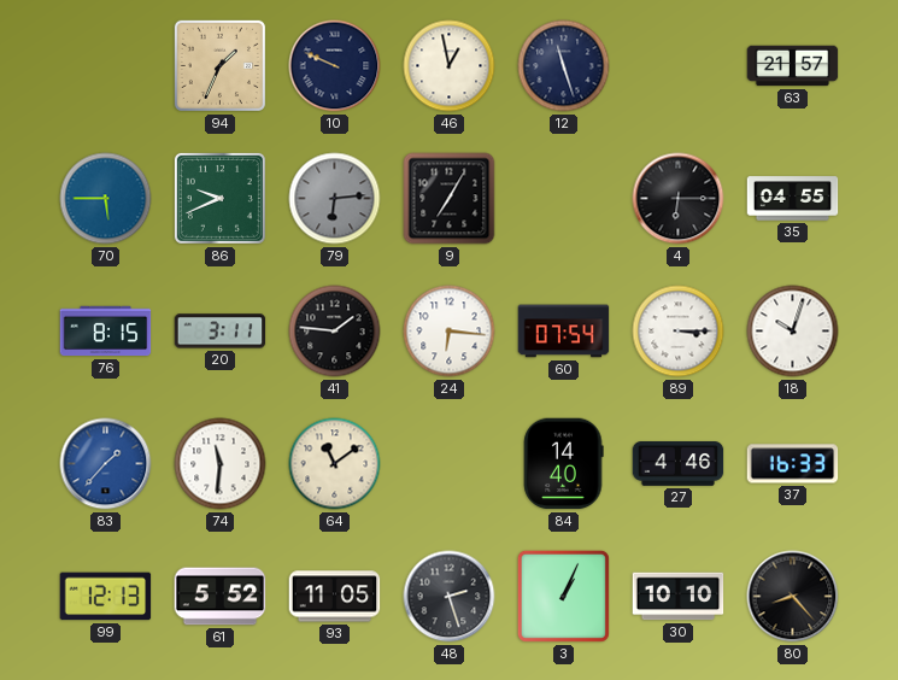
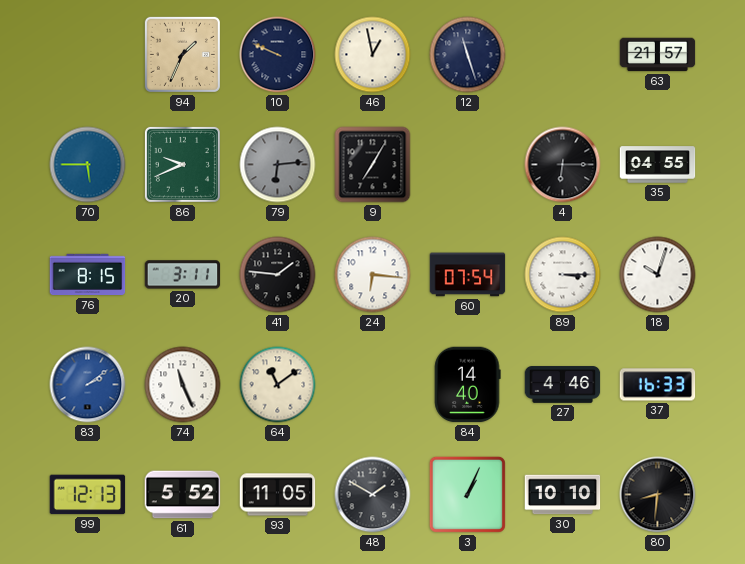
83: 1:37 -> 2:09 (88, 385)
74: 11:31 -> 11:26 (183, 385)
48: 2:27 -> 1:50 (373, 495)
80: 8:23 -> 8:31 (658, 495)
